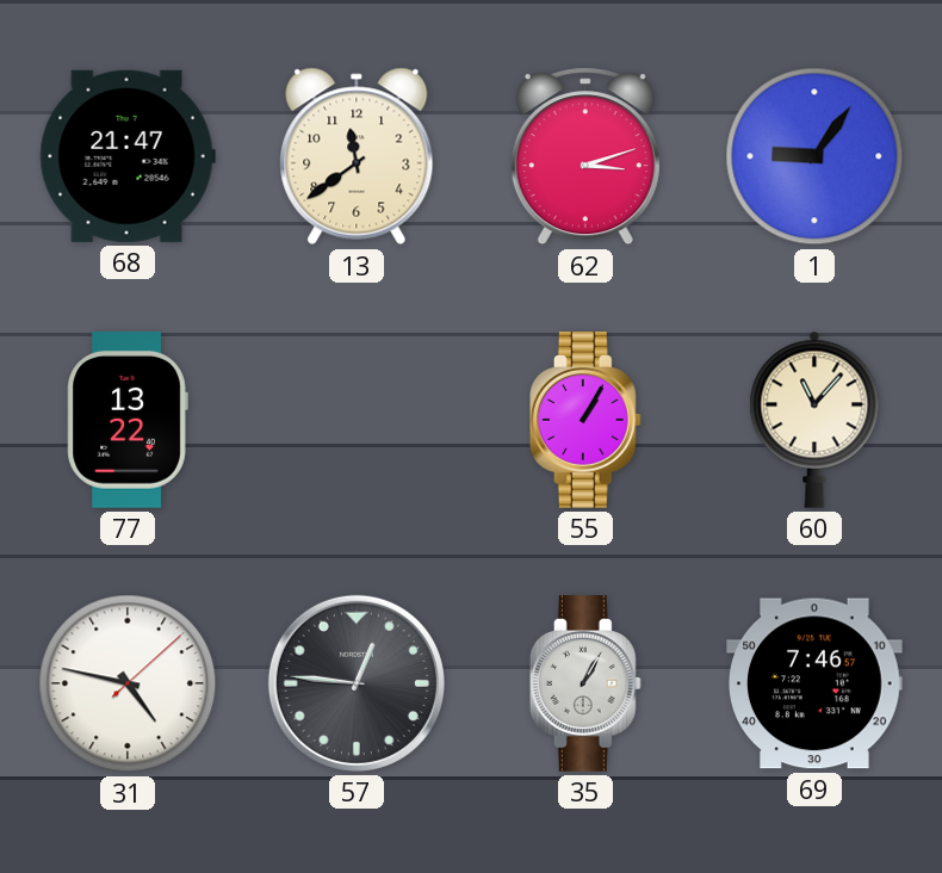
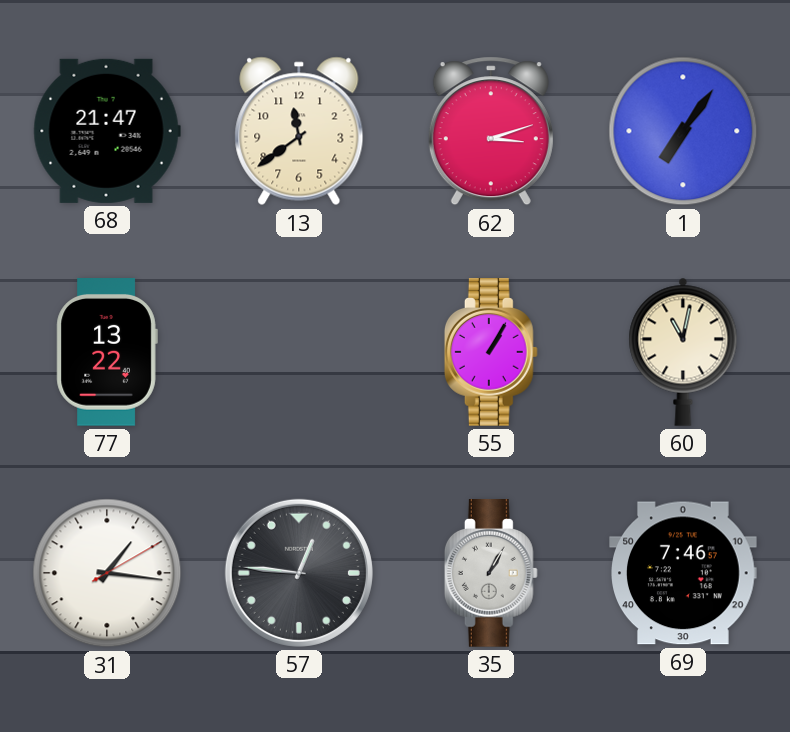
1: 9:06 -> 7:06 (683, 131)
60: 11:07 -> 11:02 (683, 352)
31: 4:47 -> 1:16 (107, 573)
